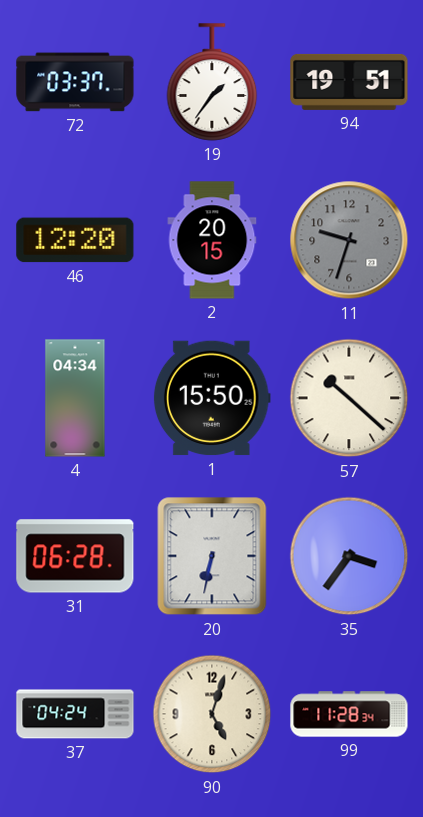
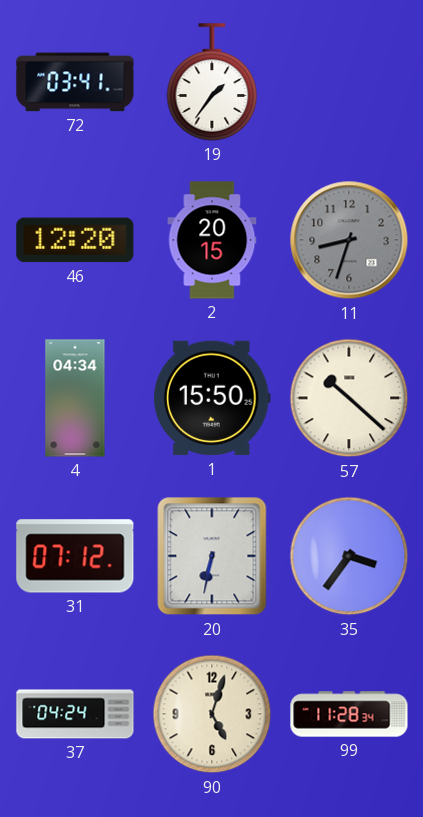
72: 03:37 -> 03:41 (75, 82)
94: 19:51 -> none (349, 82)
11: 9:33 -> 8:33 (349, 240)
31: 06:28 -> 07:12 (75, 556)
